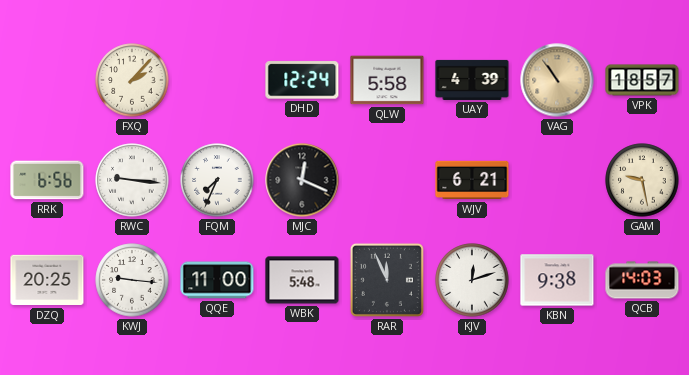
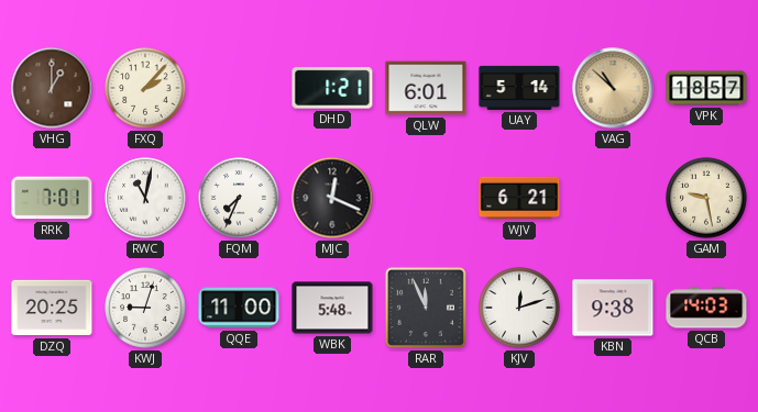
VHG: none -> 1:00 (52, 88)
DHD: 12:24 -> 1:21 (332, 88)
QLW: 5:58 -> 6:01 (426, 88)
UAY: 4:39 -> 5:14 (519, 88)
VAG: 10:54 -> 10:52 (613, 88)
RRK: 6:56 -> 7:01 (52, 198)
RWC: 9:16 -> 11:02 (145, 198)
KWJ: 9:16 -> 9:03 (145, 308)
